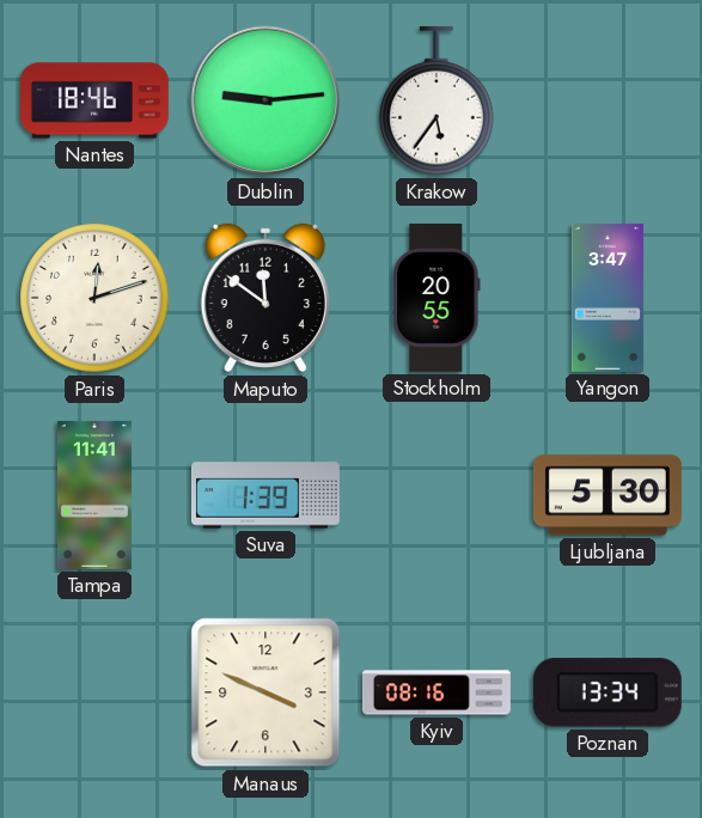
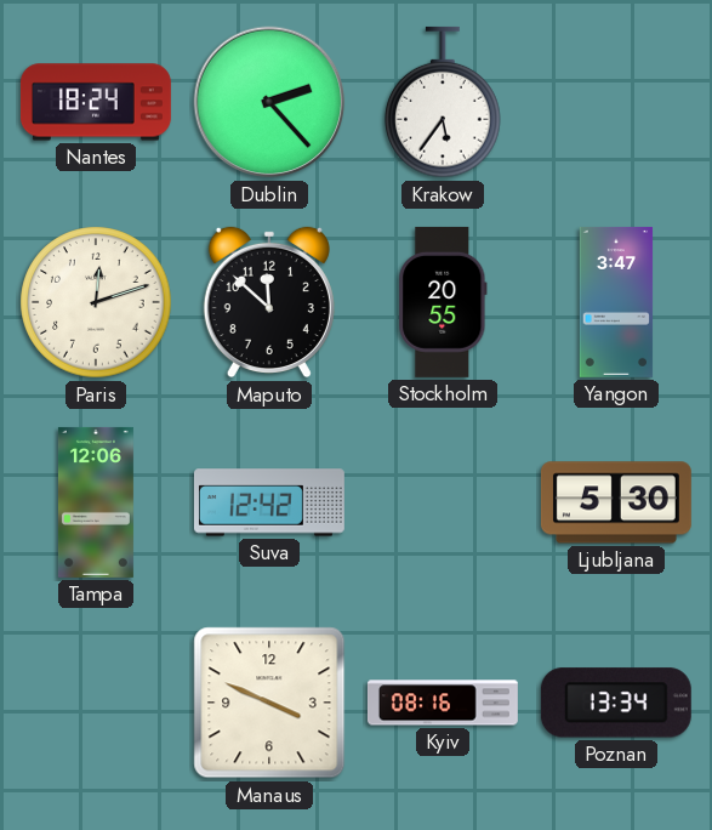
Nantes: 18:46 -> 18:24 (96, 102)
Dublin: 9:14 -> 2:23 (269, 102)
Maputo: 11:51 -> 11:52 (269, 302)
Tampa: 11:41 -> 12:06 (96, 502)
Suva: 1:39 -> 12:42 (269, 502)
